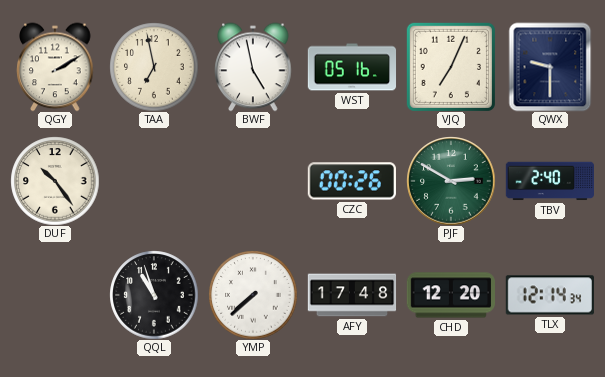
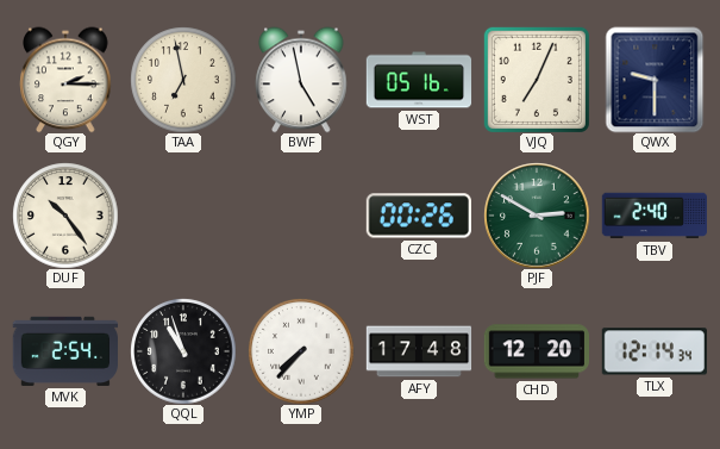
QGY: 2:10 -> 2:15 (65, 80)
MVK: none -> 2:54 (64, 351)
YMP: 7:38 -> 7:37 (301, 351)
